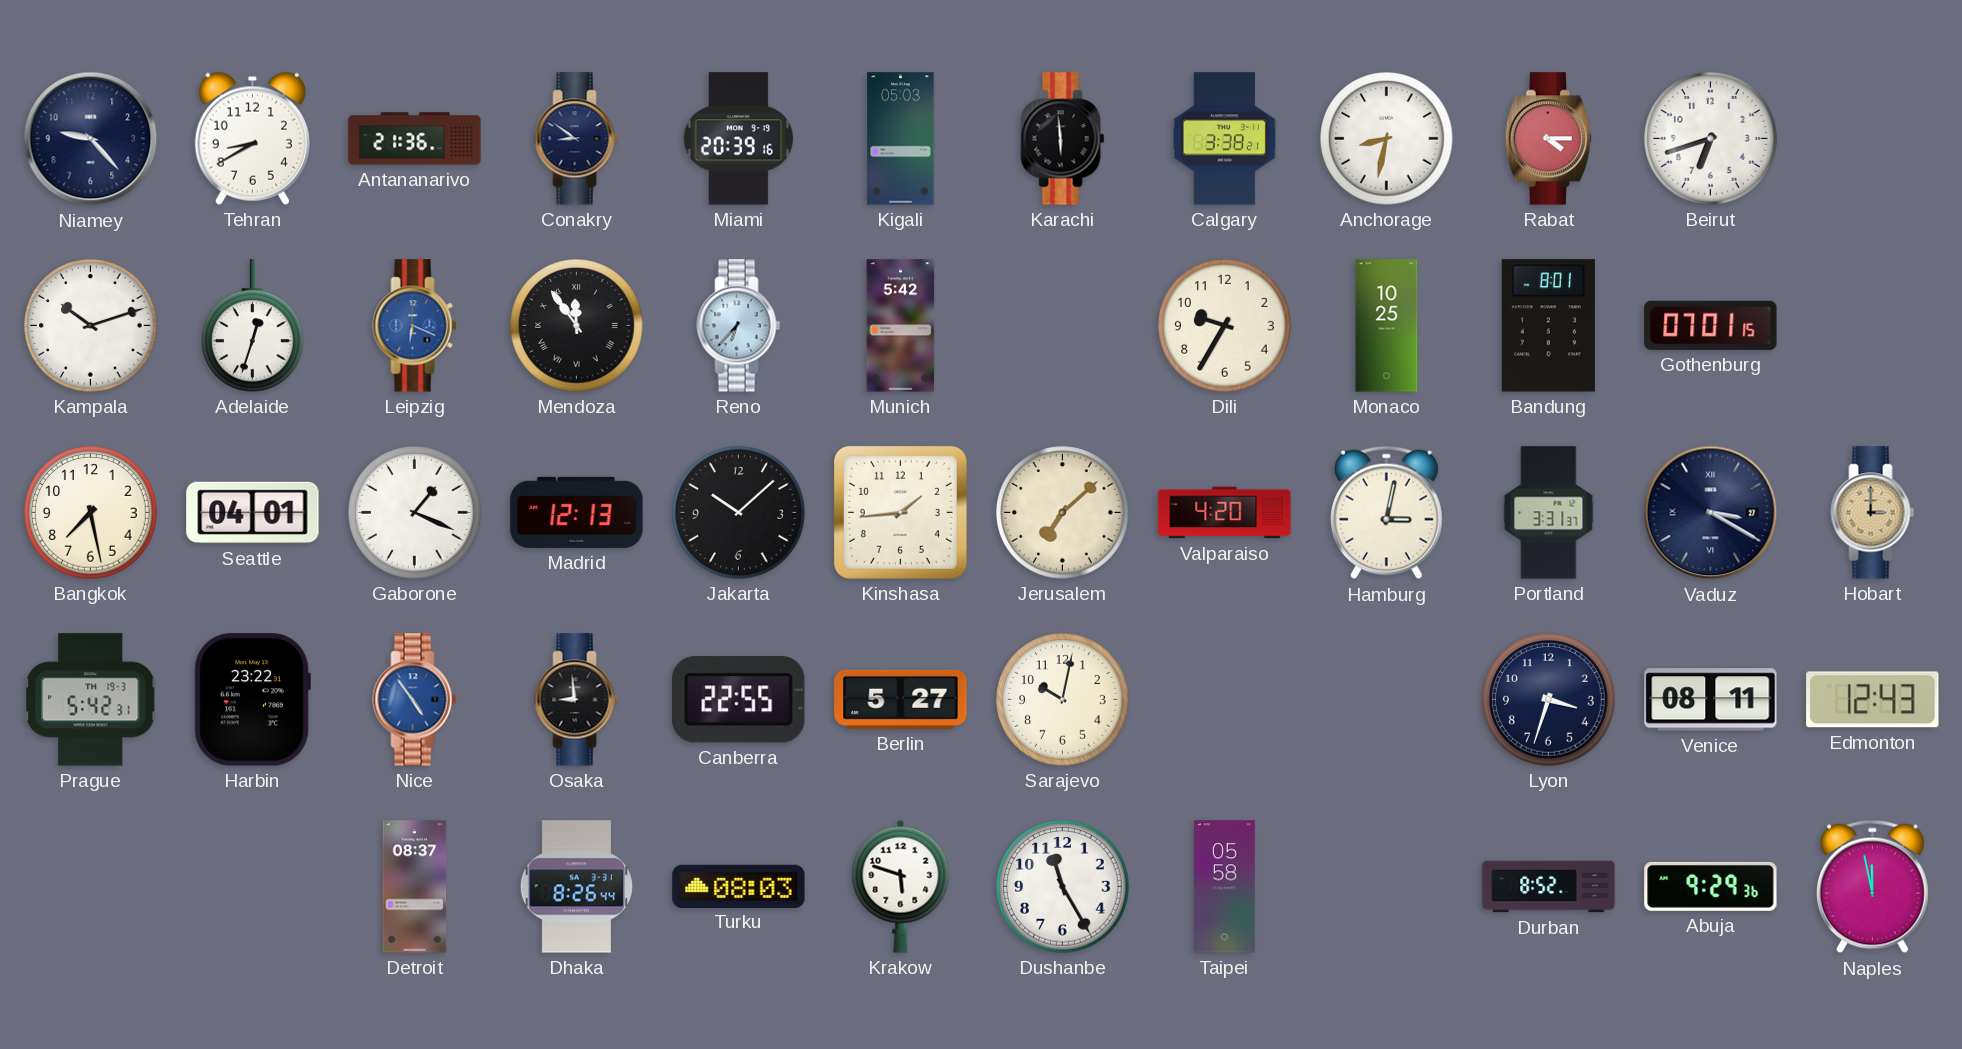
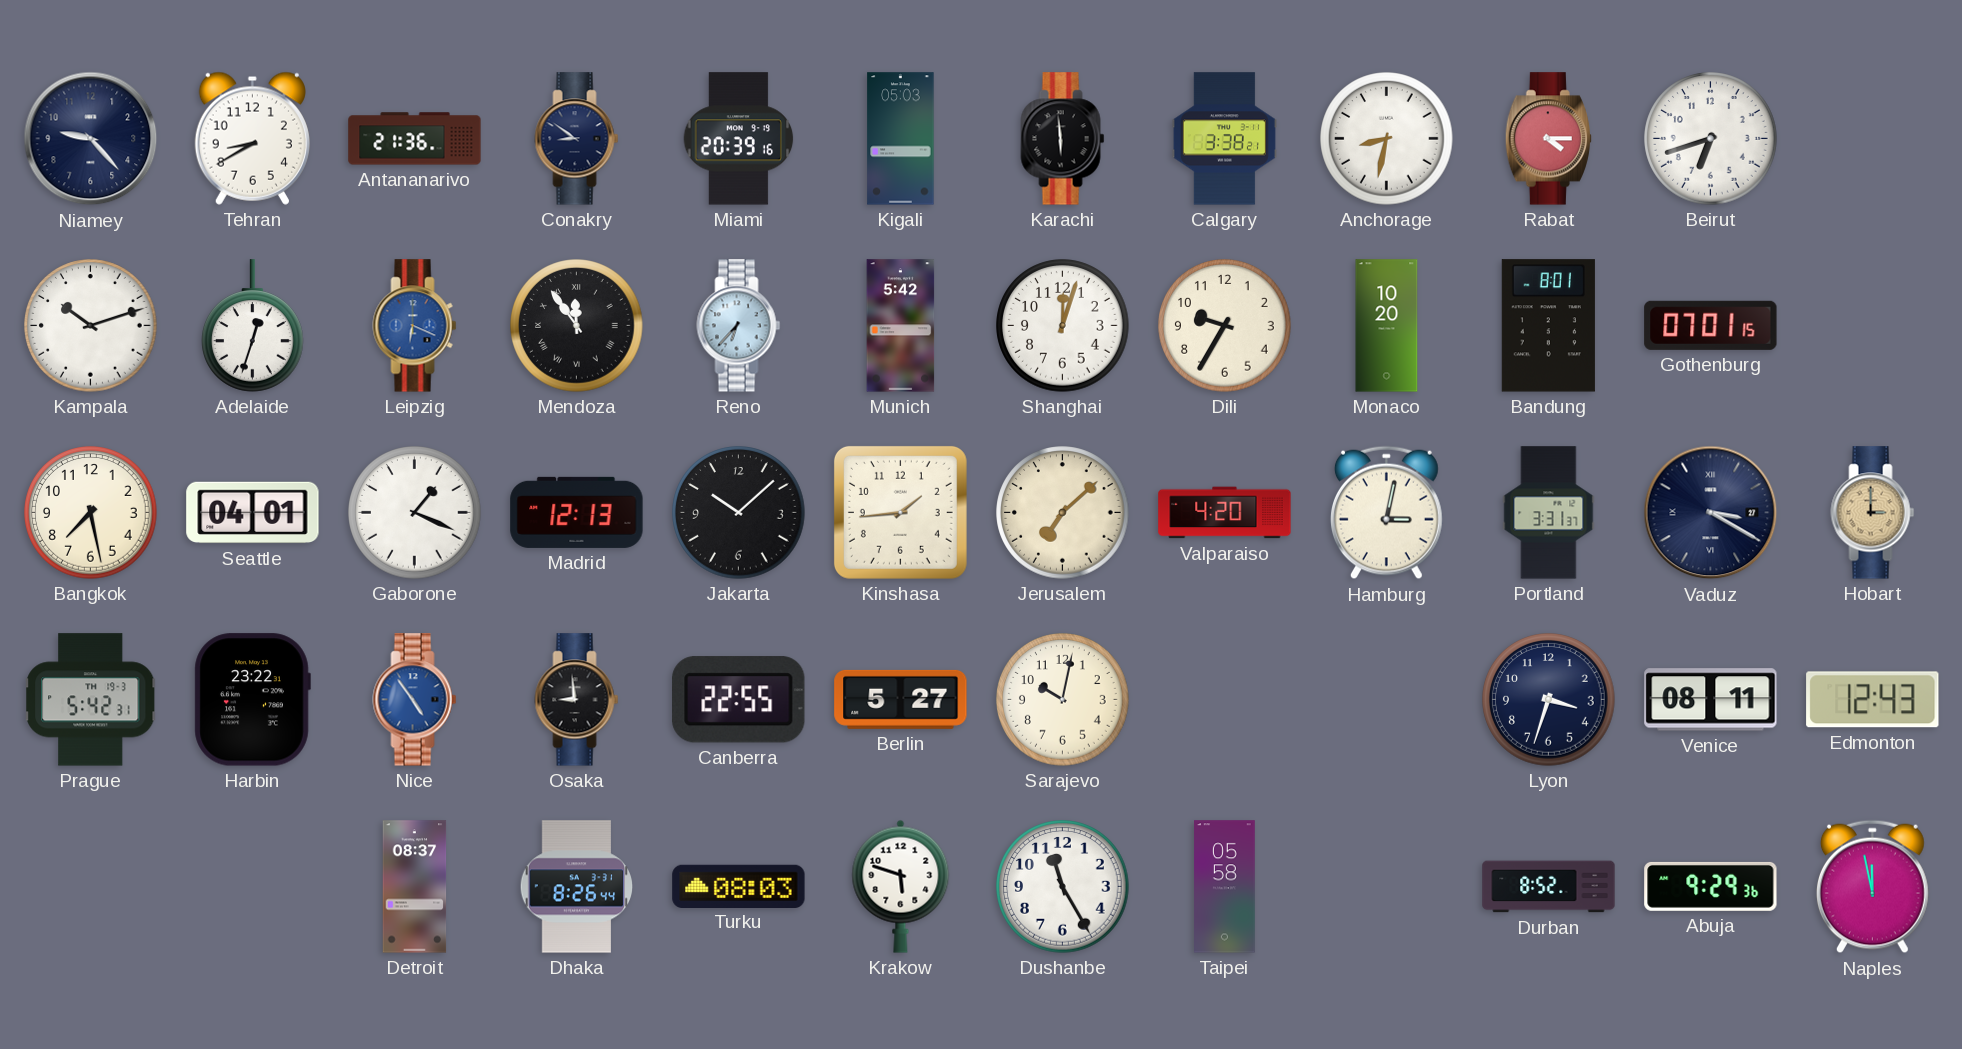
Shanghai: none -> 12:03 (1063, 326)
Monaco: 10:25 -> 10:20 (1387, 326)
